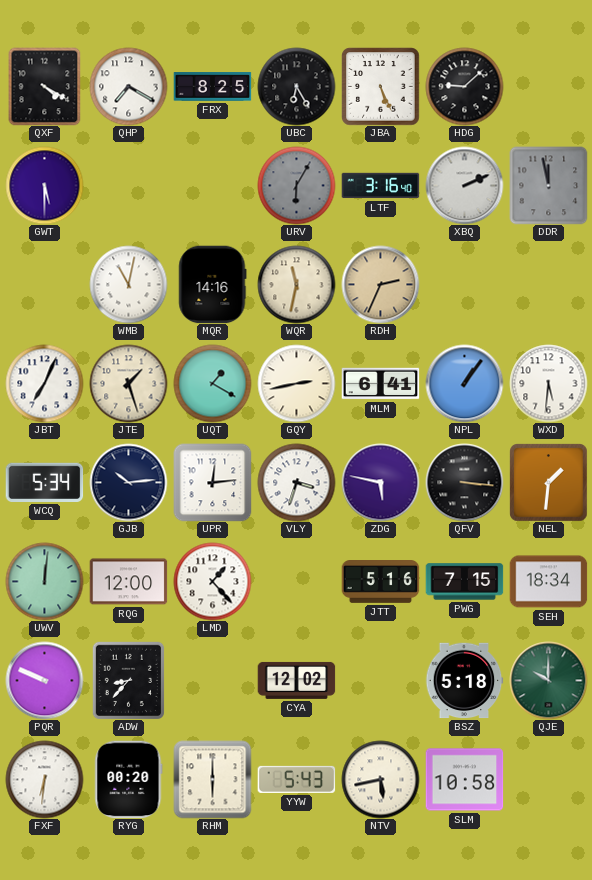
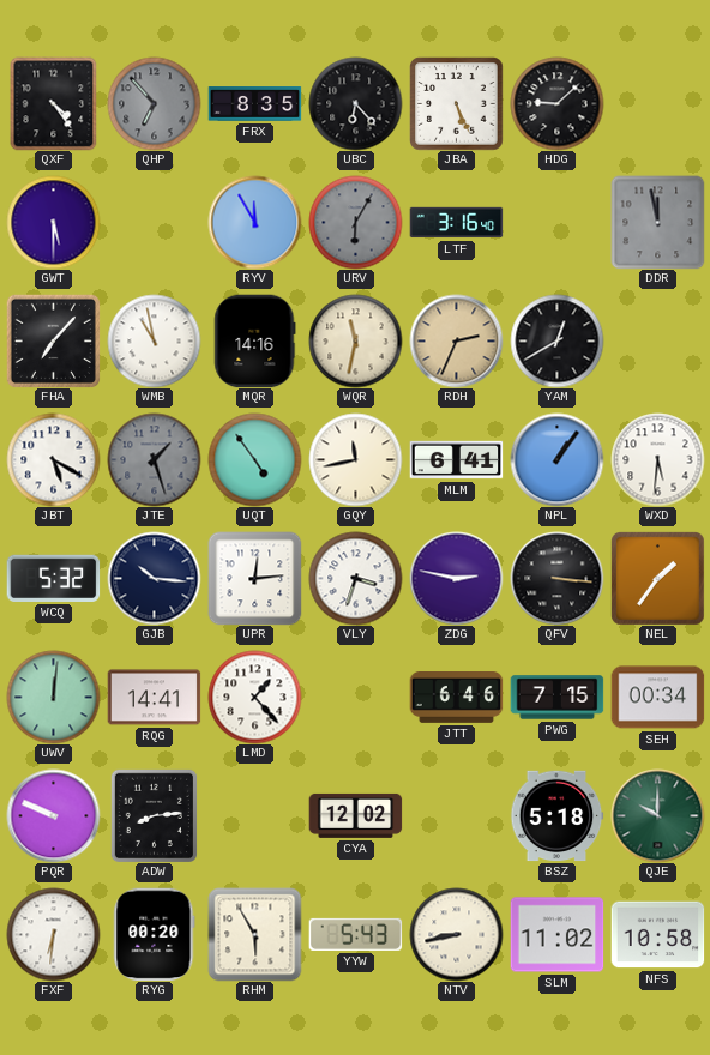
QXF: 4:20 -> 4:24 (54, 103)
QHP: 7:20 -> 6:53 (154, 103)
QHP dial: white -> grey (154, 103)
FRX: 8:25 -> 8:35 (254, 104)
UBC: 6:25 -> 6:23 (355, 103)
RYV: none -> 11:55 (254, 222)
XBQ: 2:11 -> none (464, 185)
FHA: none -> 7:07 (53, 340)
WMB: 11:02 -> 10:58 (154, 340)
YAM: none -> 12:40 (556, 340)
JBT: 7:04 -> 5:20 (53, 459)
JTE dial: cream -> grey (154, 459)
UQT: 1:20 -> 4:54 (254, 459)
GQY: 2:43 -> 11:43 (355, 459)
WCQ: 5:34 -> 5:32 (53, 578)
GJB: 10:14 -> 10:16 (154, 578)
ZDG: 5:47 -> 2:47 (456, 578)
NEL: 1:31 -> 1:36 (657, 578)
RQG: 12:00 -> 14:41 (154, 698)
JTT: 5:16 -> 6:46 (456, 698)
SEH: 18:34 -> 00:34 (657, 698)
ADW: 8:37 -> 8:14 (154, 815)
RHM: 6:00 -> 5:55 (254, 934)
NTV: 5:43 -> 8:43 (456, 934)
SLM: 10:58 -> 11:02 (556, 935)
NFS: none -> 10:58 (657, 935)
